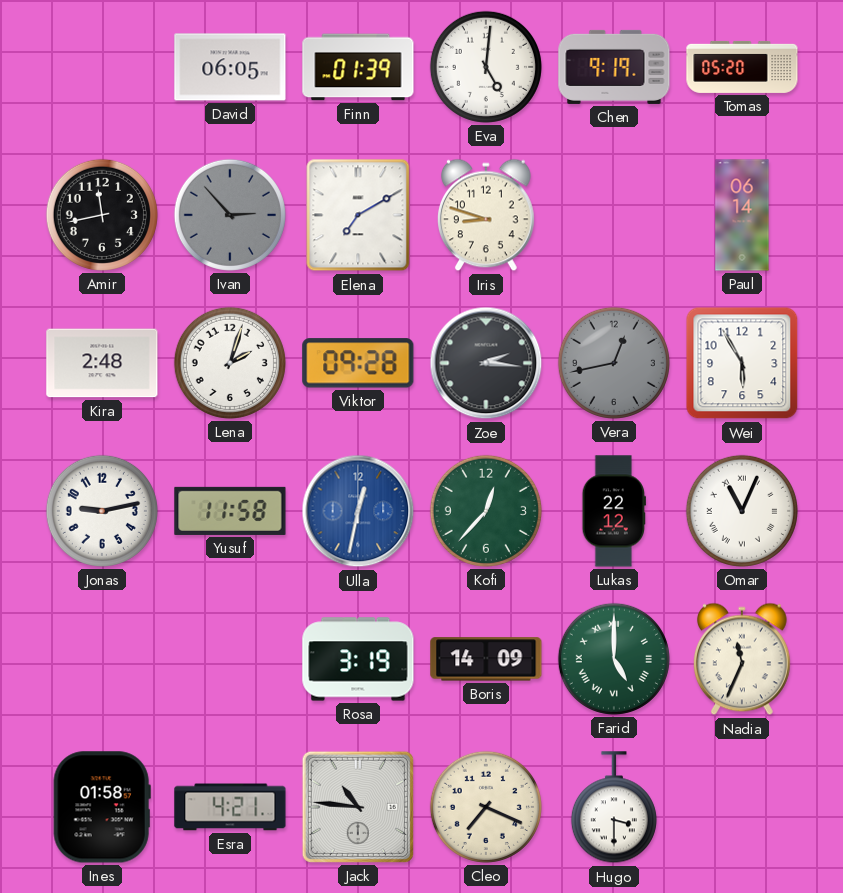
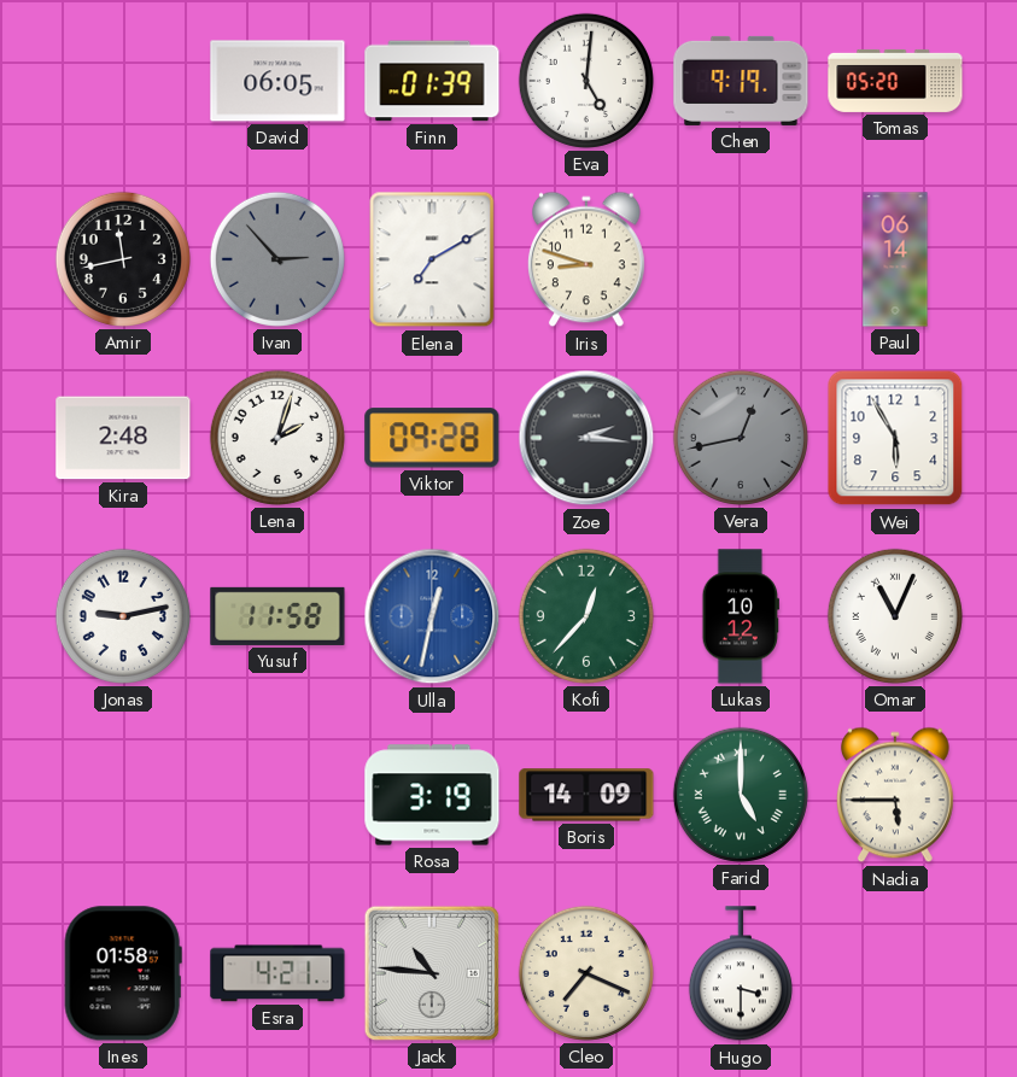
Lukas: 22:12 -> 10:12 (741, 616)
Nadia: 11:34 -> 5:45 (895, 795)
